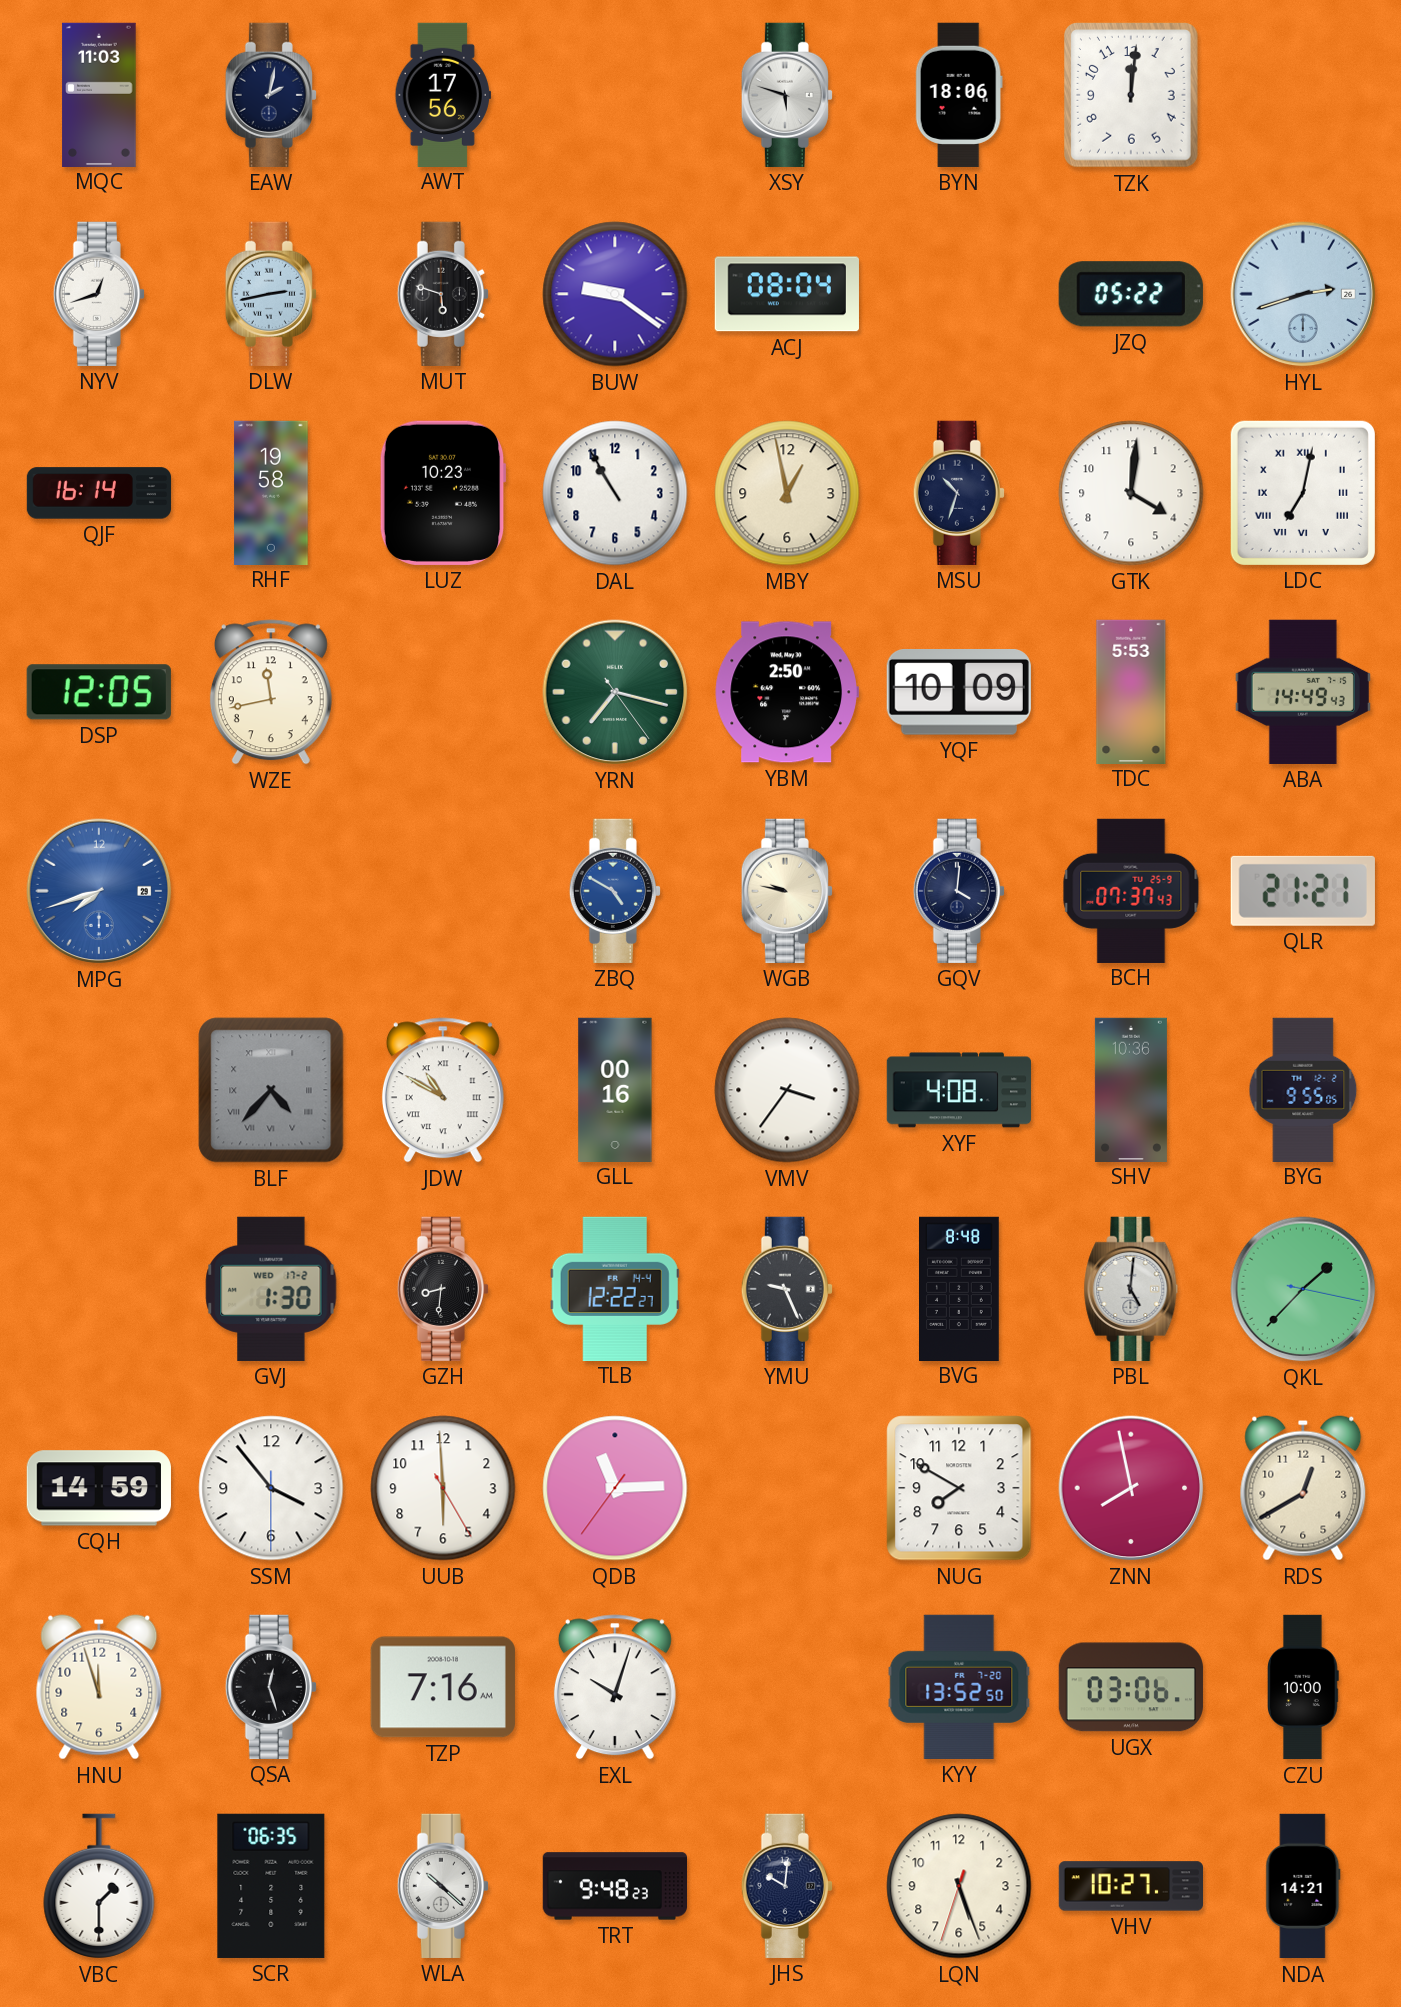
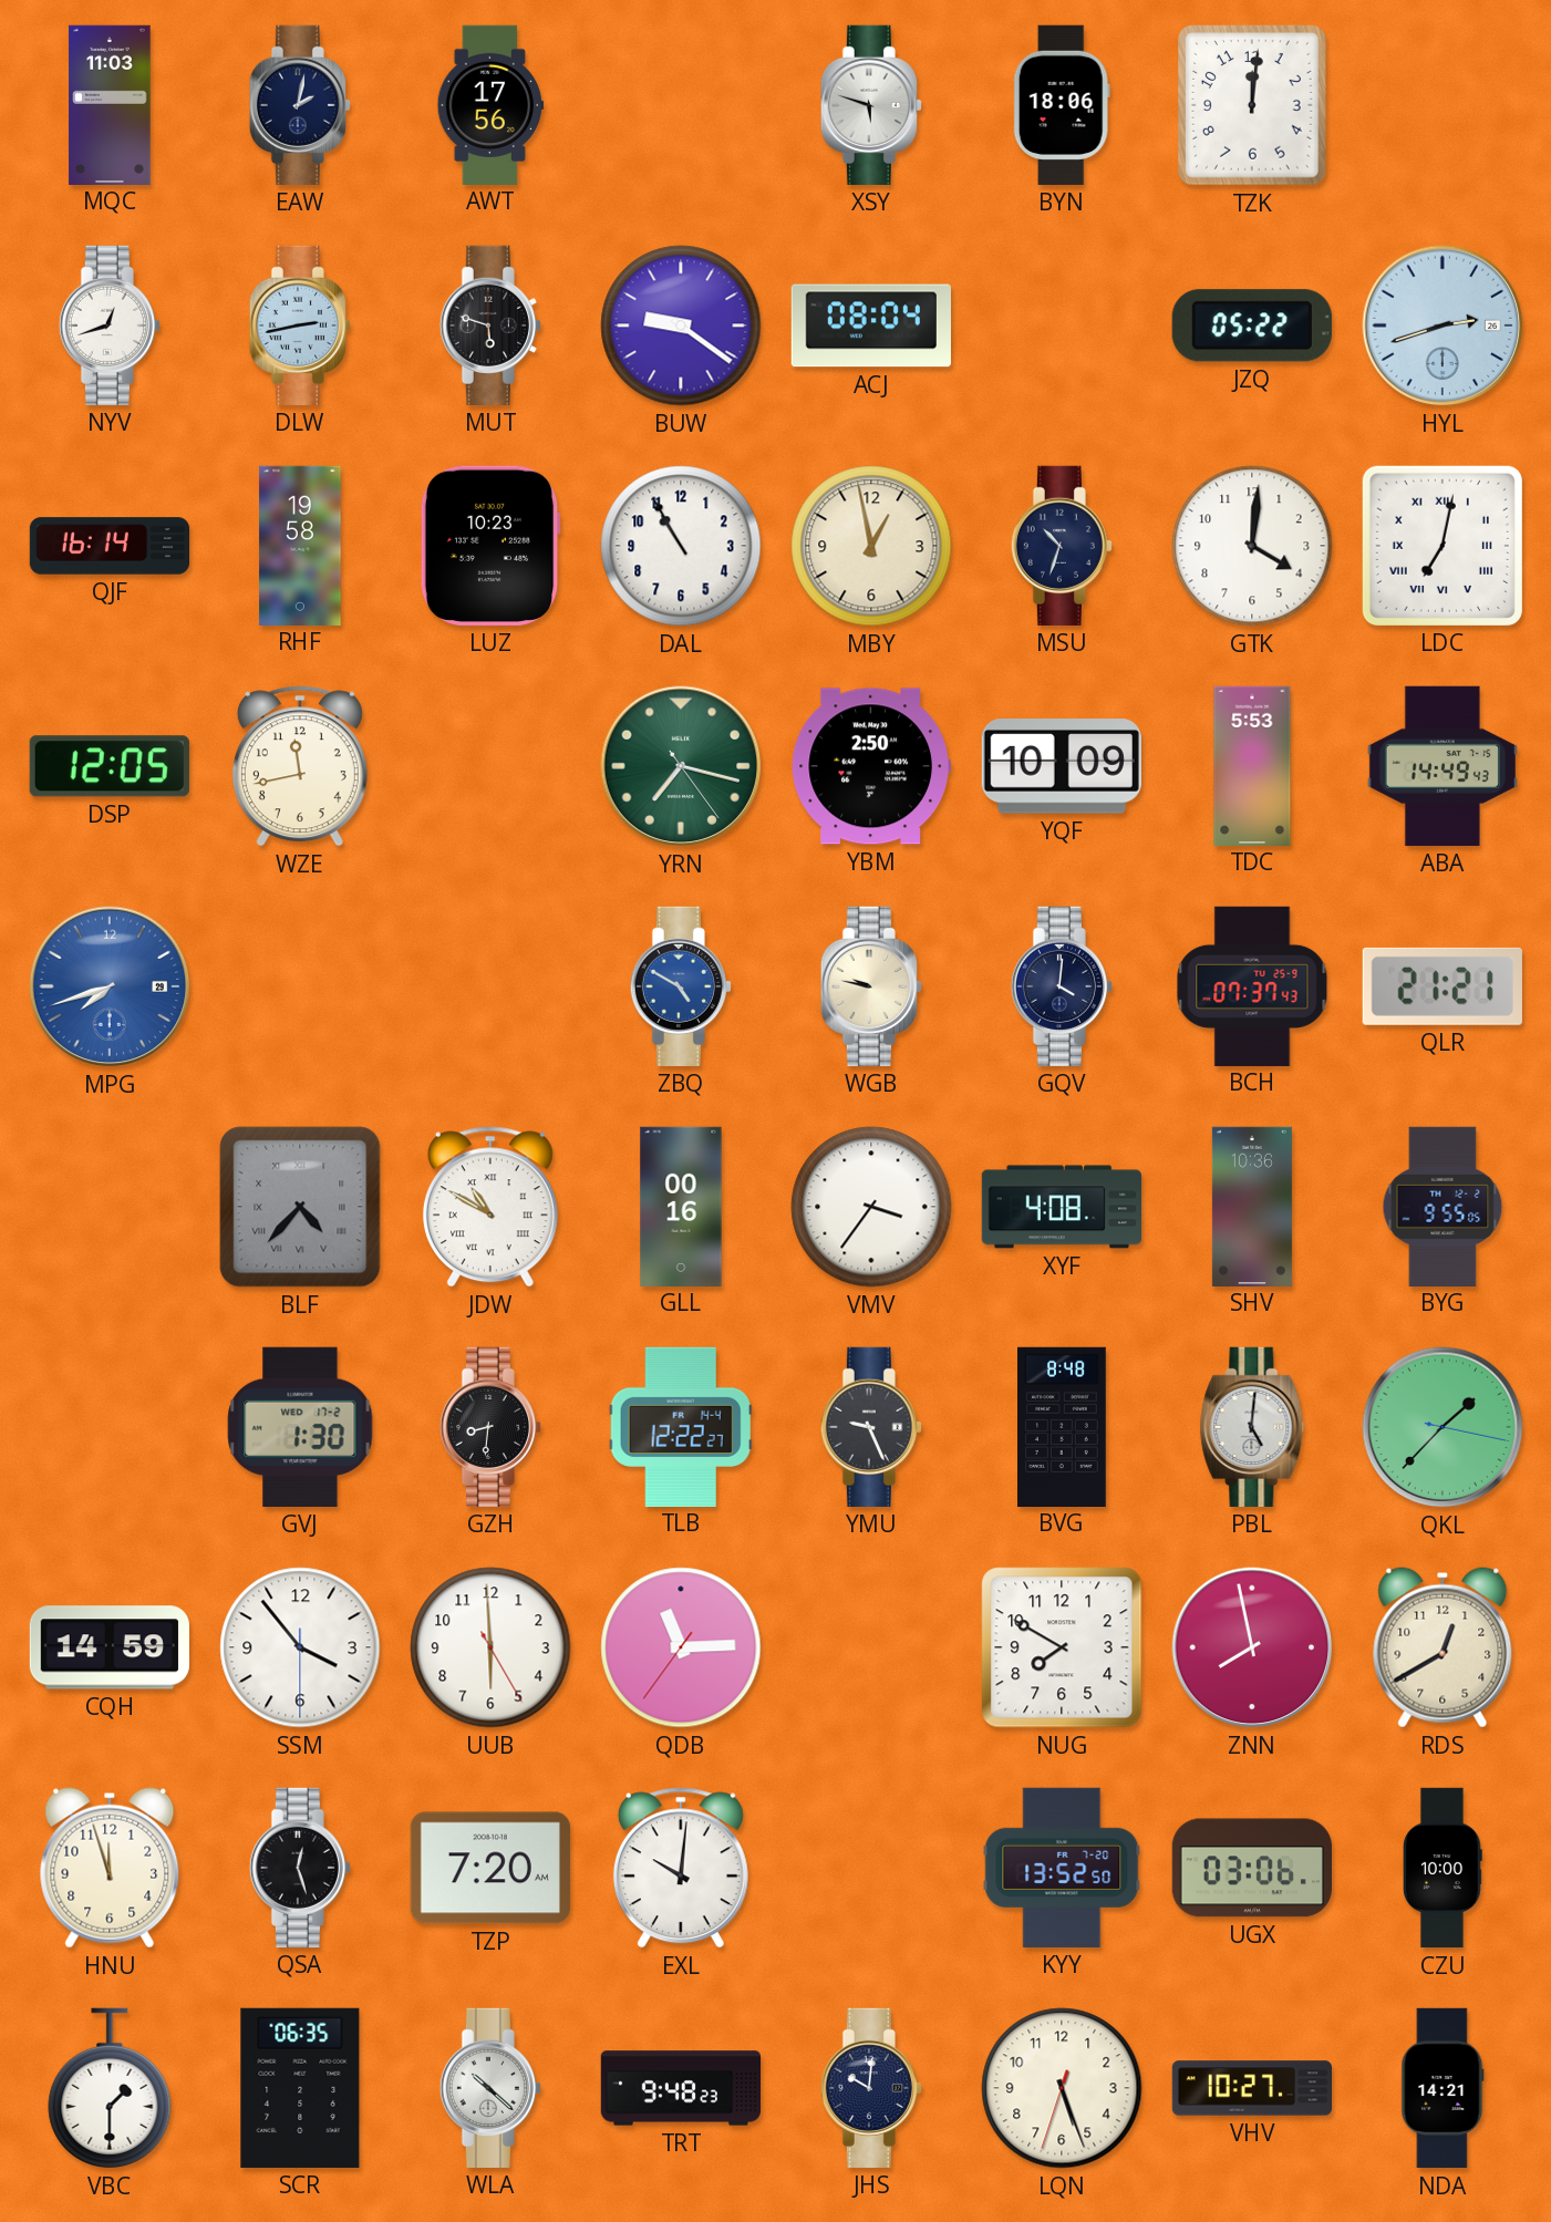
TZP: 7:16 -> 7:20 (490, 1868)
EXL: 10:03 -> 10:01 (681, 1868)
